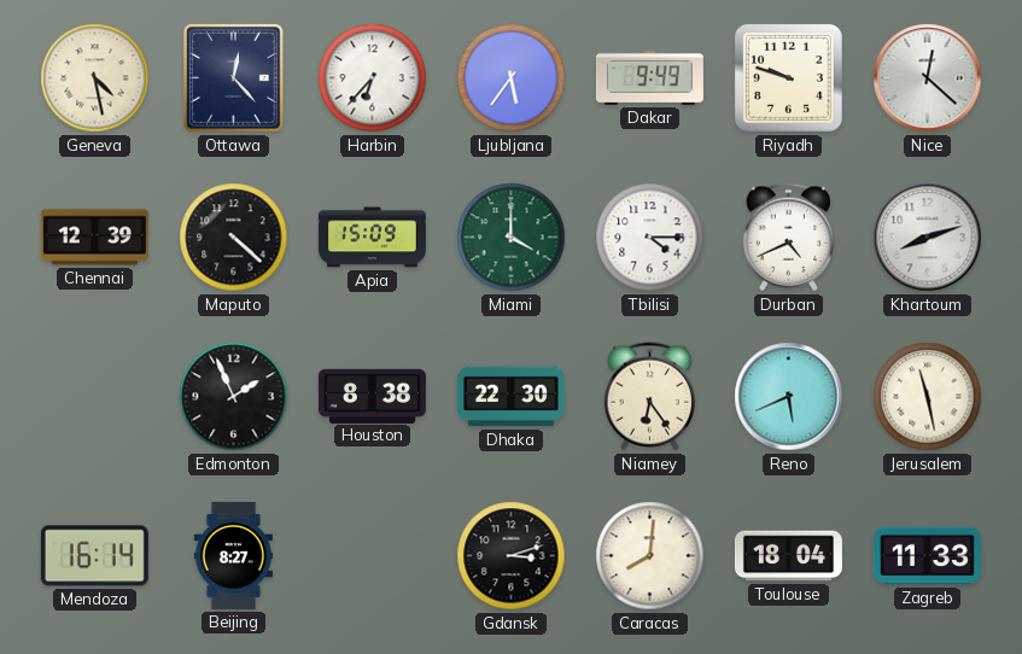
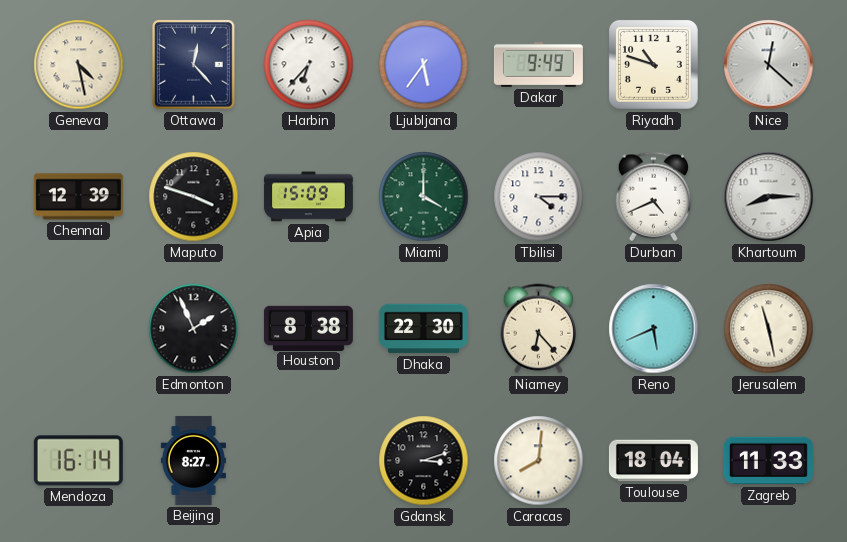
Riyadh: 9:48 -> 10:48 (653, 64)
Maputo: 4:22 -> 3:48 (194, 197)
Khartoum: 8:12 -> 8:15 (769, 197)
Niamey: 6:24 -> 6:23 (538, 329)
